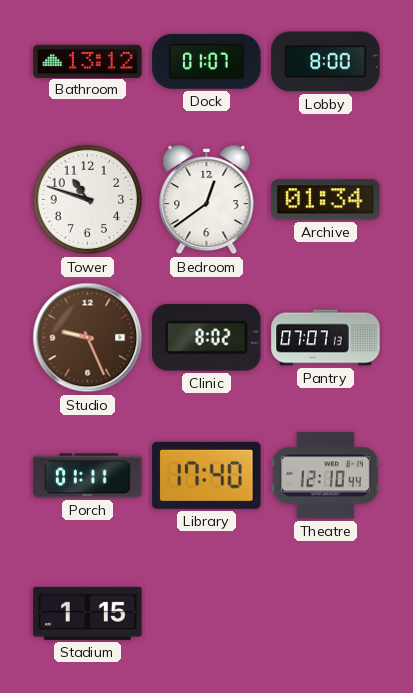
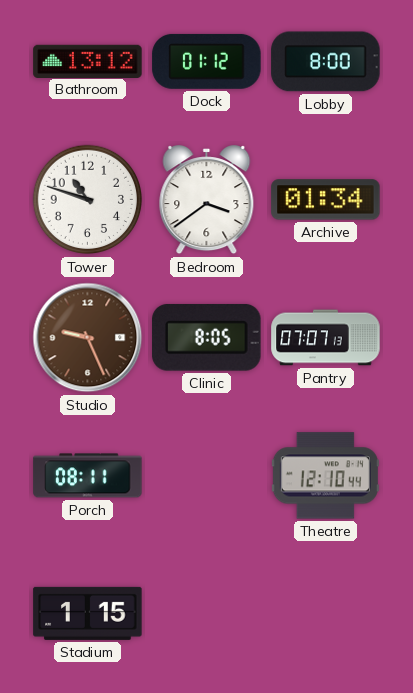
Dock: 01:07 -> 01:12 (207, 61)
Bedroom: 12:39 -> 3:39 (207, 200)
Clinic: 8:02 -> 8:05 (207, 337)
Porch: 01:11 -> 08:11 (88, 476)
Library: 17:40 -> none (207, 475)
